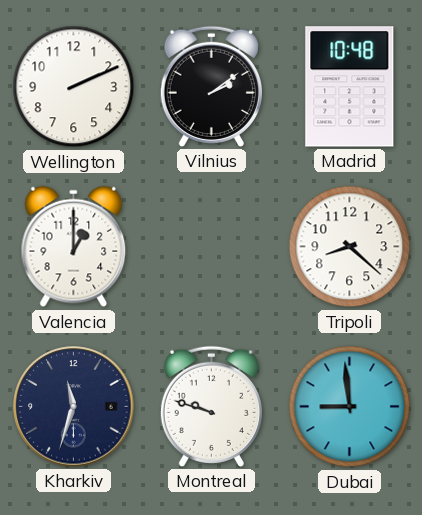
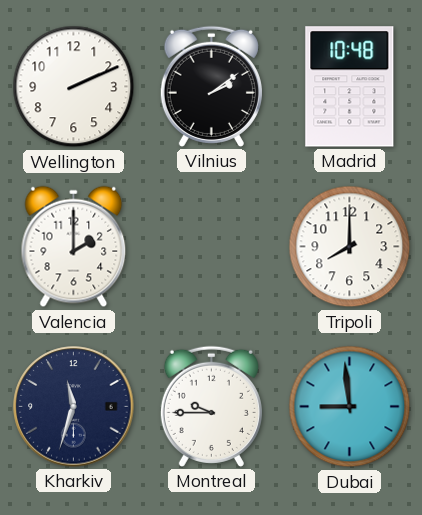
Valencia: 1:00 -> 2:00 (74, 247)
Tripoli: 8:22 -> 8:00 (350, 247)
Montreal: 9:48 -> 9:45 (211, 406)
